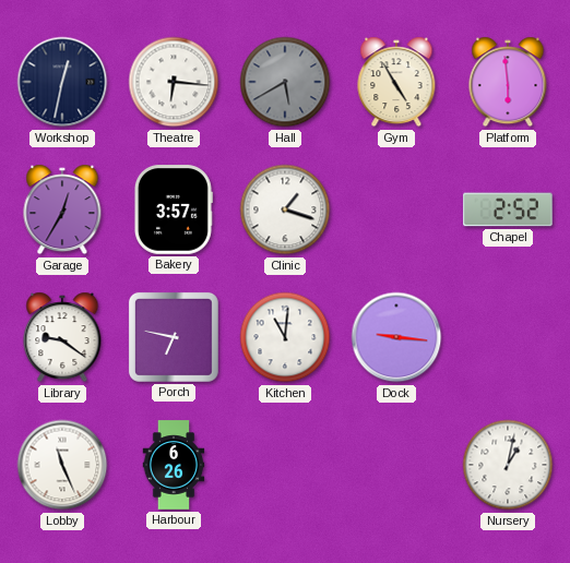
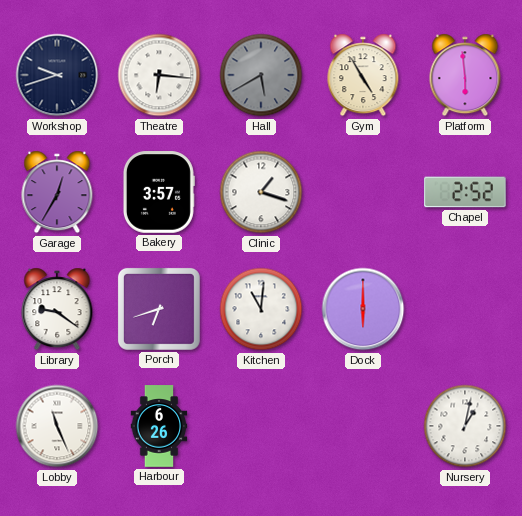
Workshop: 12:32 -> 9:42 (57, 75)
Porch: 6:47 -> 6:42 (159, 309)
Dock: 9:16 -> 6:00 (363, 309)
